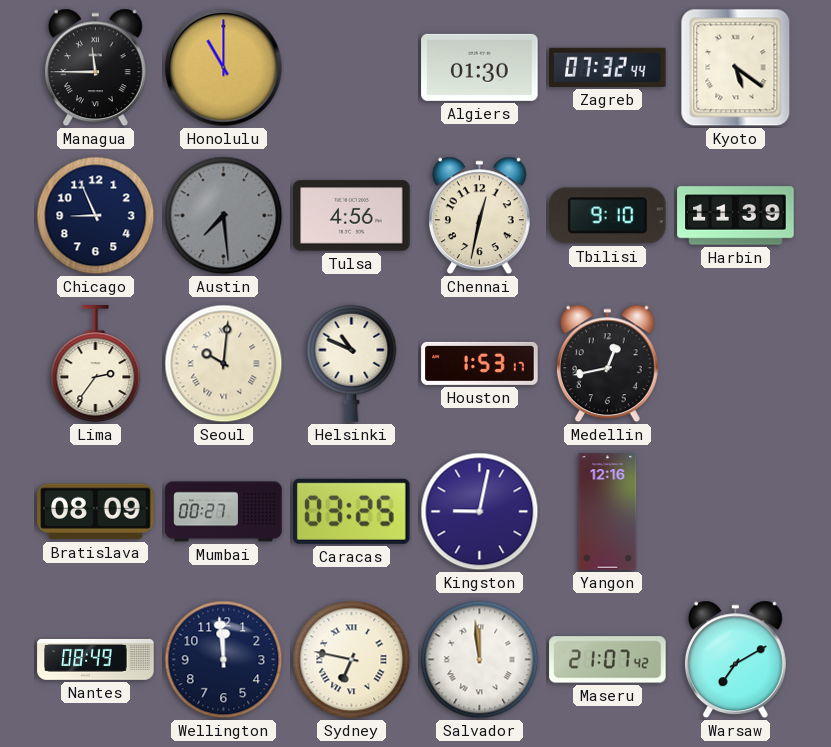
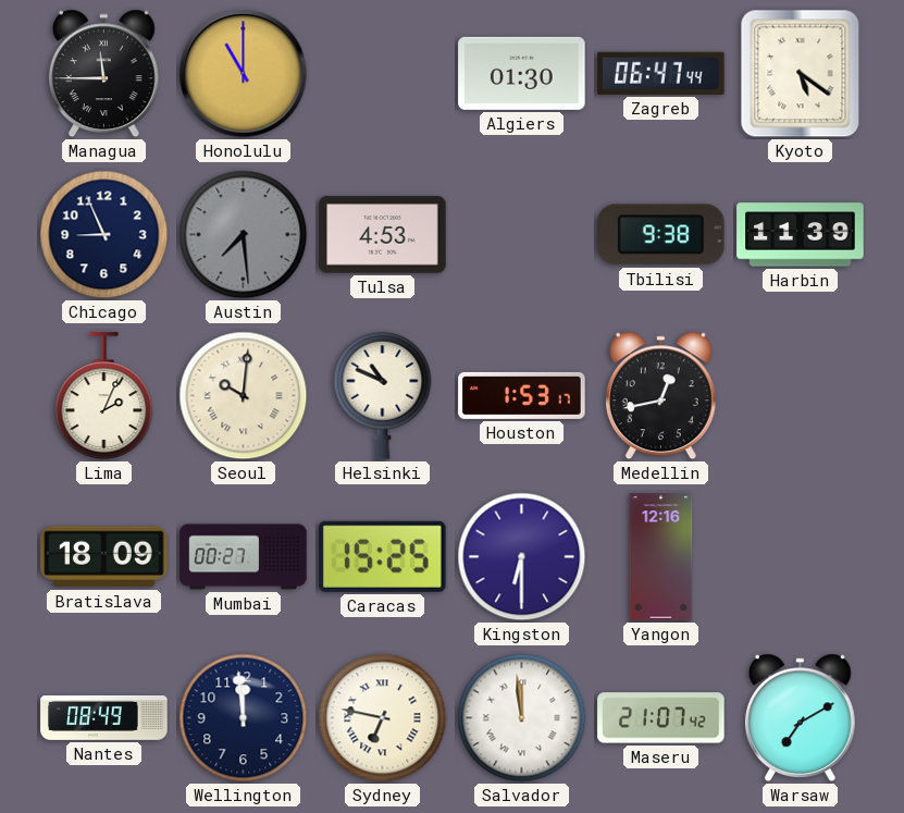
Zagreb: 07:32 -> 06:47 (661, 73)
Tulsa: 4:56 -> 4:53 (383, 235)
Chennai: 12:32 -> none (479, 216)
Tbilisi: 9:10 -> 9:38 (661, 235)
Lima: 2:36 -> 2:04 (104, 396)
Bratislava: 08:09 -> 18:09 (104, 557)
Caracas: 03:25 -> 15:25 (383, 556)
Kingston: 9:02 -> 6:30 (522, 557)
